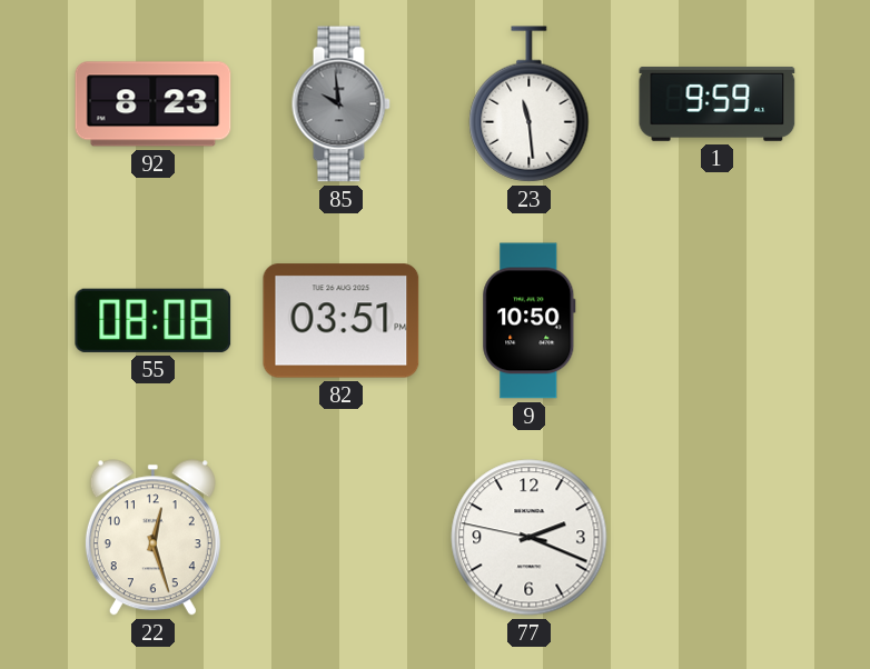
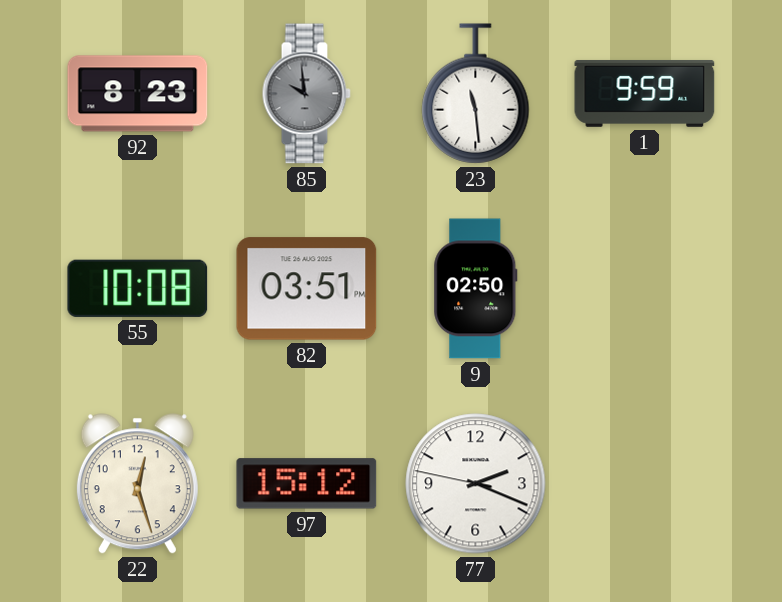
55: 08:08 -> 10:08 (138, 288)
9: 10:50 -> 02:50 (476, 289)
97: none -> 15:12 (307, 484)
